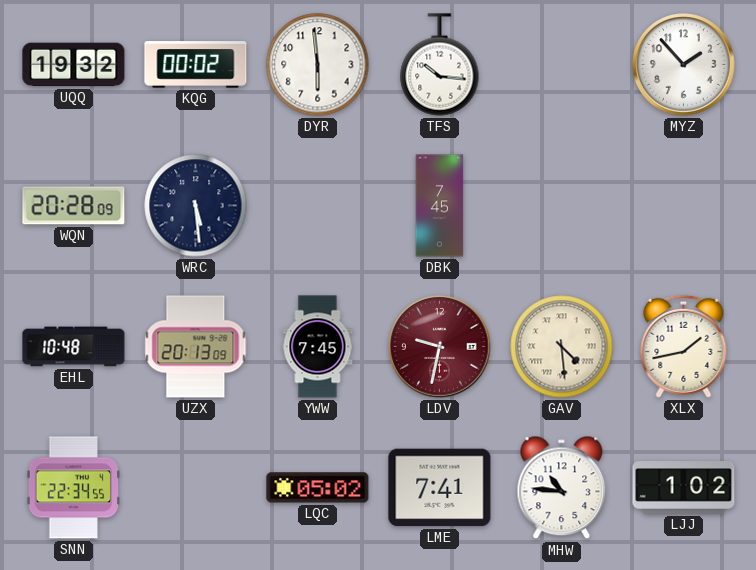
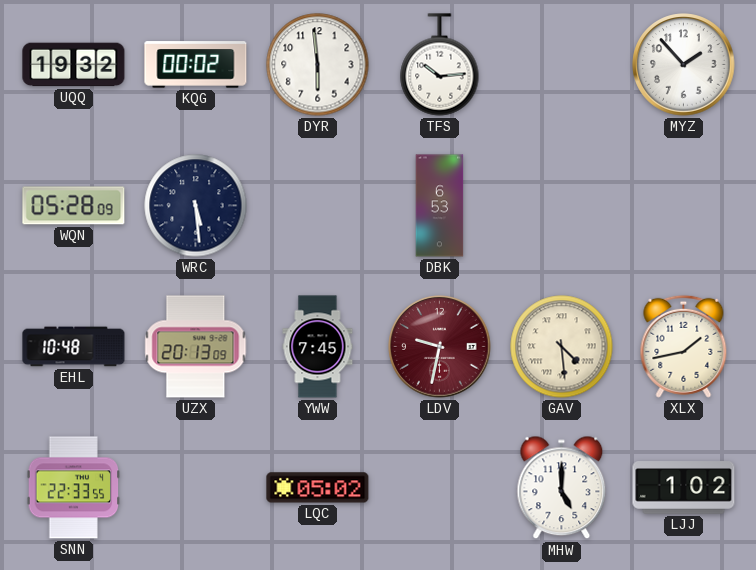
TFS: 10:16 -> 10:14 (440, 65)
WQN: 20:28 -> 05:28 (74, 206)
DBK: 7:45 -> 6:53 (440, 206)
SNN: 22:34 -> 22:33 (74, 488)
LME: 7:41 -> none (440, 488)
MHW: 10:46 -> 5:00 (562, 488)
